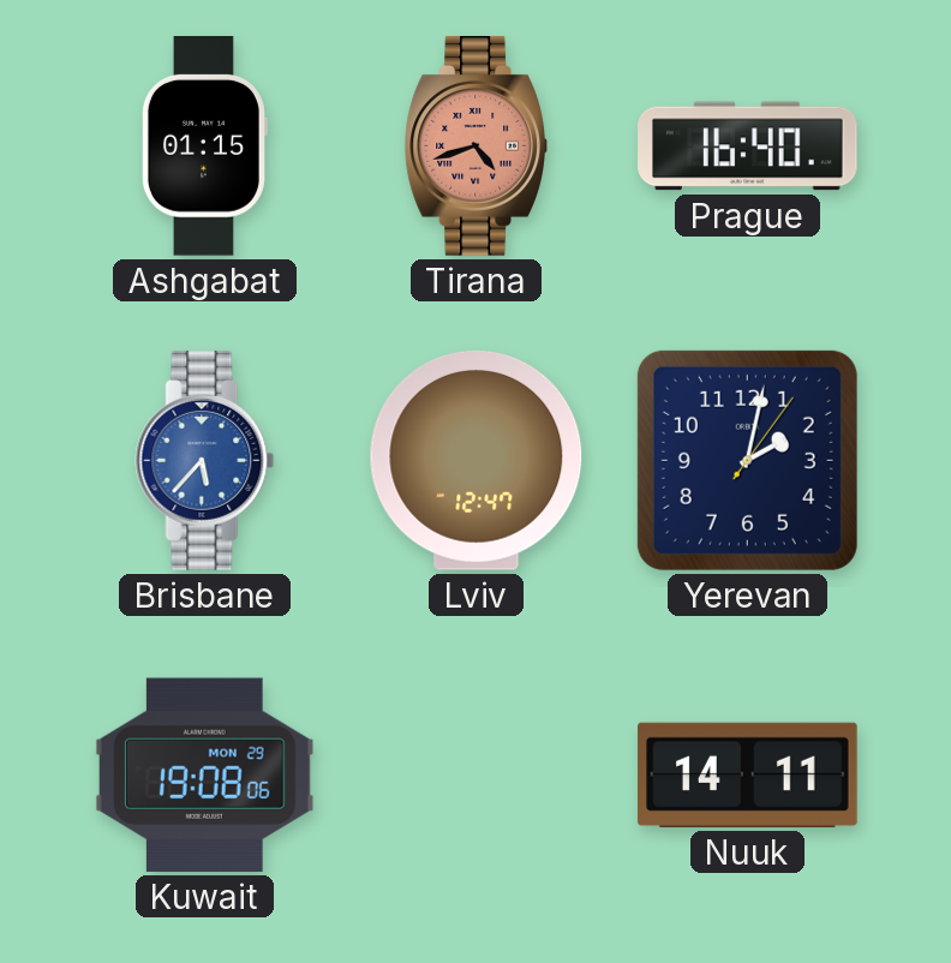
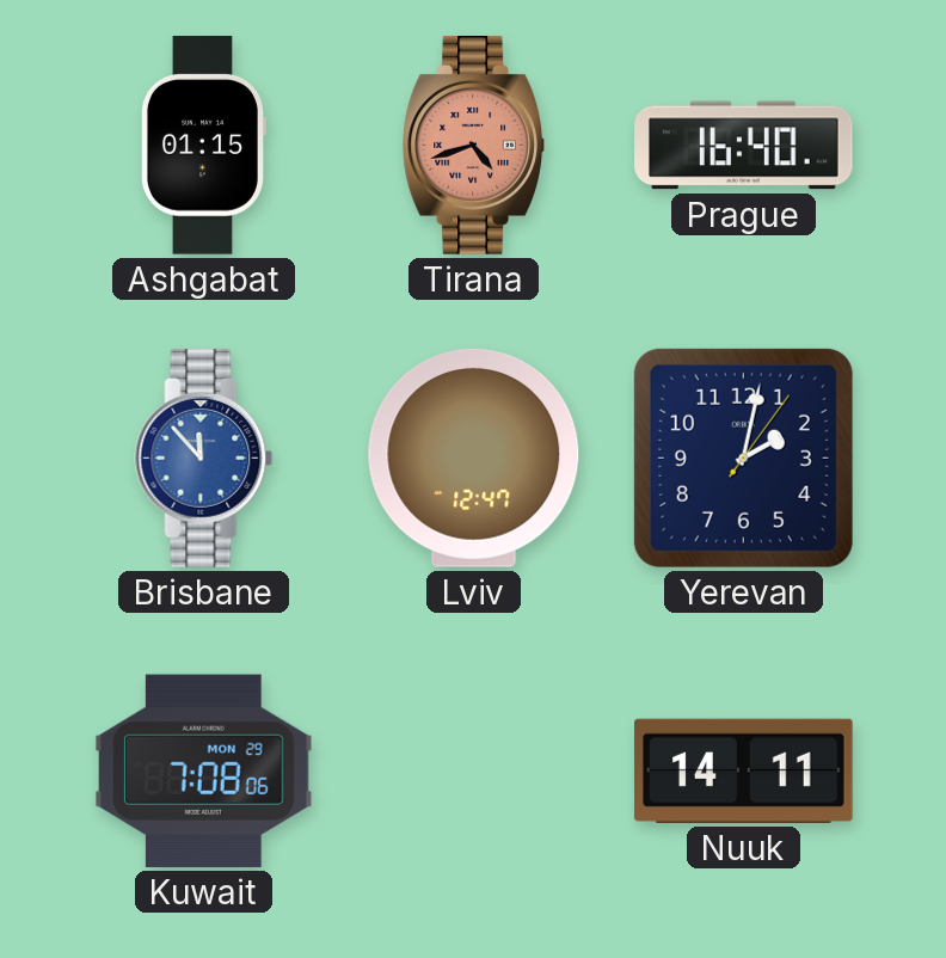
Brisbane: 5:37 -> 11:53 (204, 459)
Kuwait: 19:08 -> 7:08 (203, 770)
